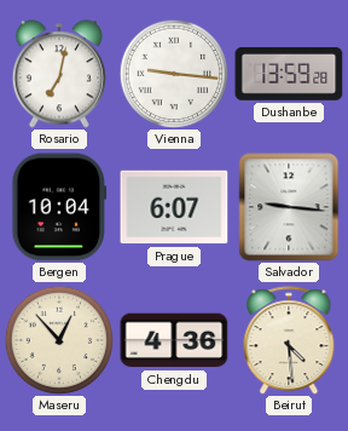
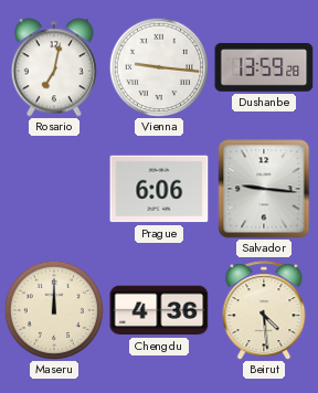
Bergen: 10:04 -> none (59, 207)
Prague: 6:07 -> 6:06 (159, 189)
Maseru: 12:53 -> 12:00 (53, 309)
